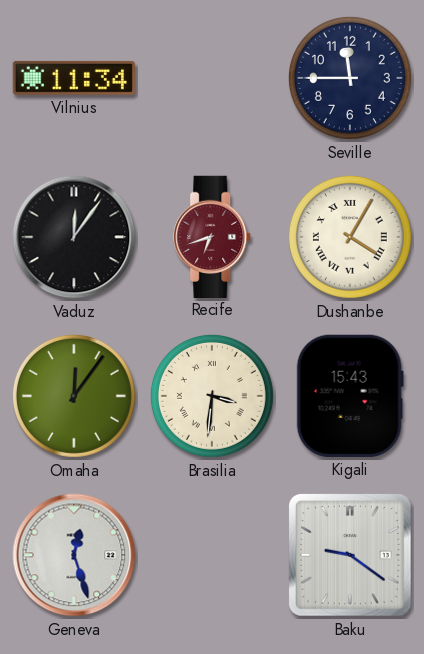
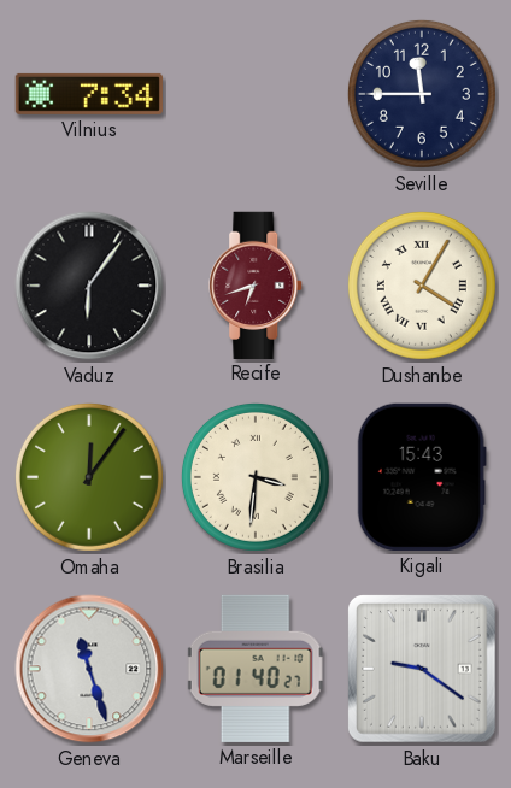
Vilnius: 11:34 -> 7:34 (89, 94)
Vaduz: 12:06 -> 6:06 (89, 286)
Geneva: 12:27 -> 11:27 (89, 669)
Marseille: none -> 01:40 (255, 669)
